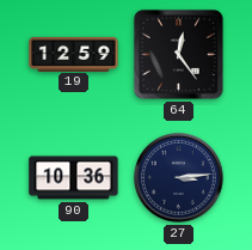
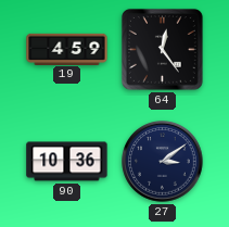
19: 12:59 -> 4:59 (67, 49)
27: 3:14 -> 3:09 (163, 162)
